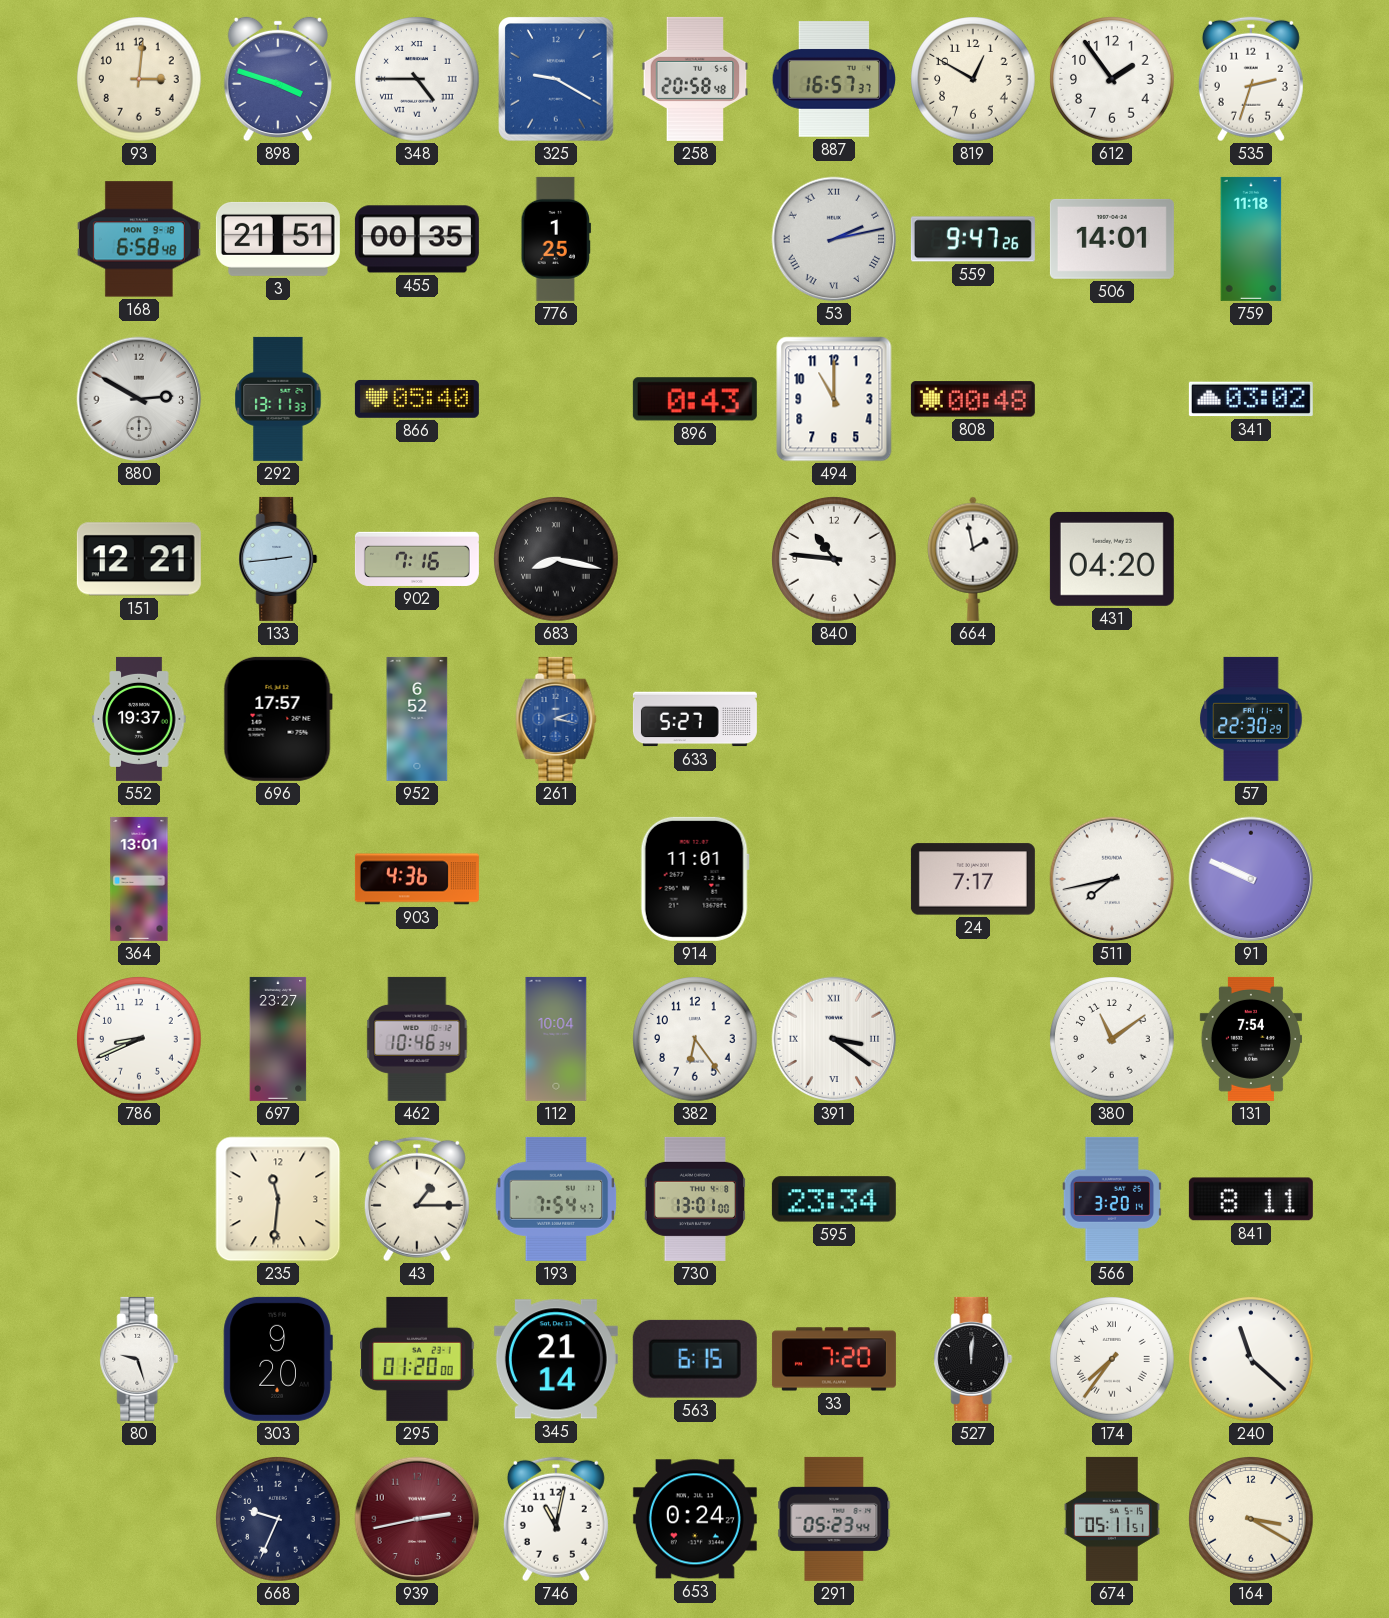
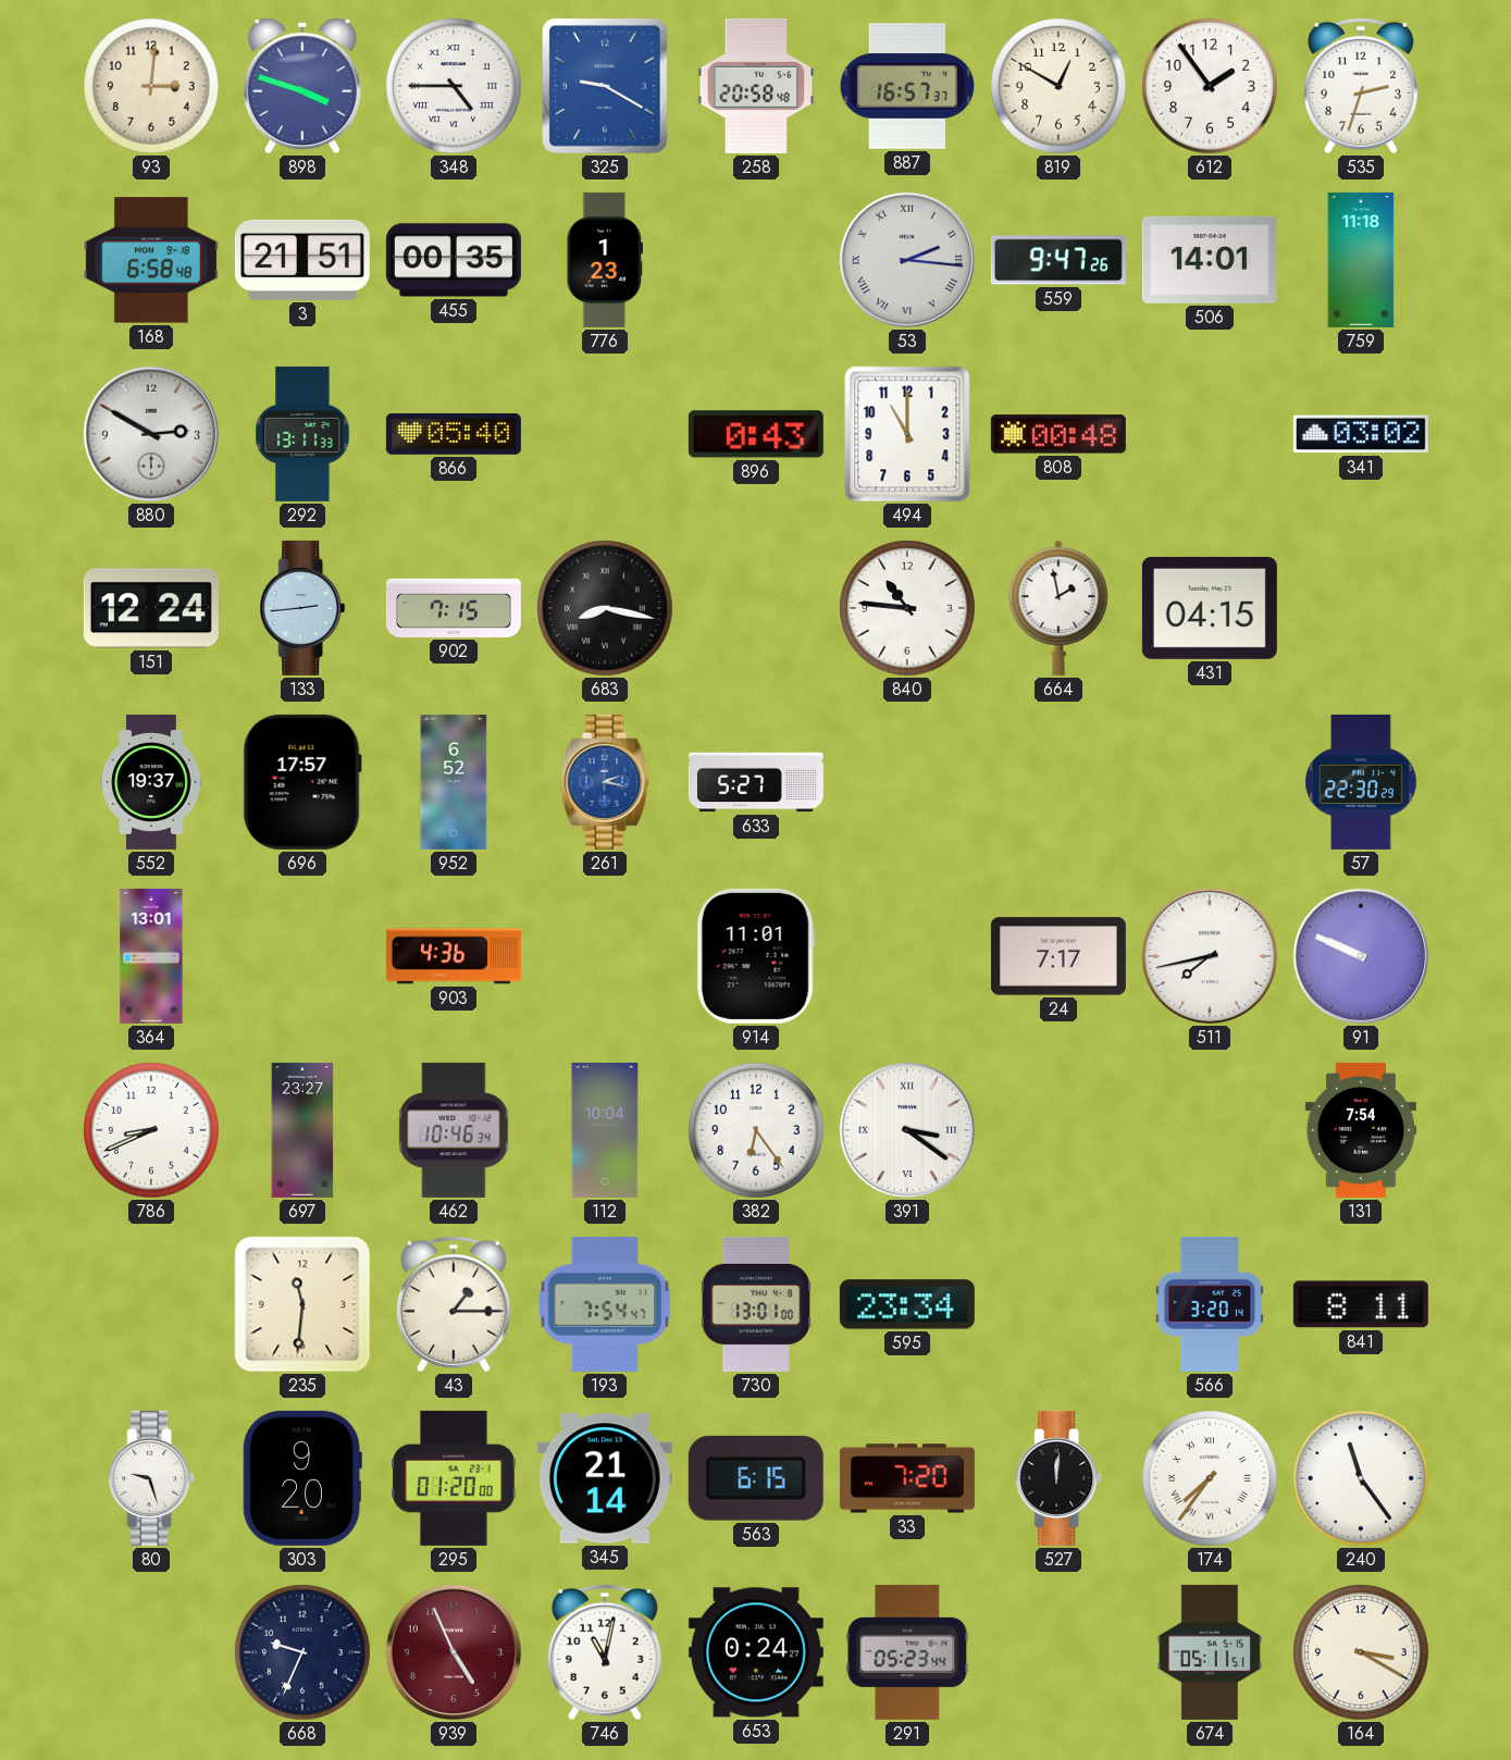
776: 1:25 -> 1:23 (605, 260)
53: 2:13 -> 2:16 (907, 260)
151: 12:21 -> 12:24 (151, 608)
902: 7:16 -> 7:15 (454, 608)
431: 04:20 -> 04:15 (1210, 608)
380: 11:09 -> none (1112, 1039)
240: 11:22 -> 11:24 (1361, 1478)
939: 2:43 -> 4:56 (454, 1652)
